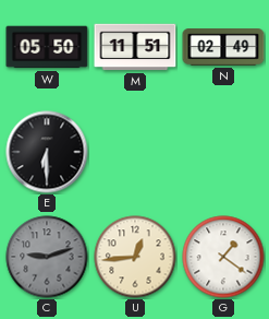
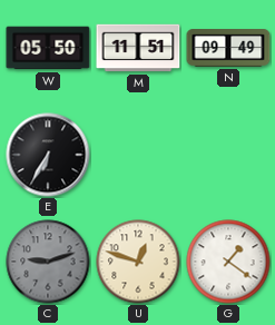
N: 02:49 -> 09:49 (228, 49)
E: 6:30 -> 6:35 (48, 155)
U: 12:44 -> 12:48 (138, 262)
